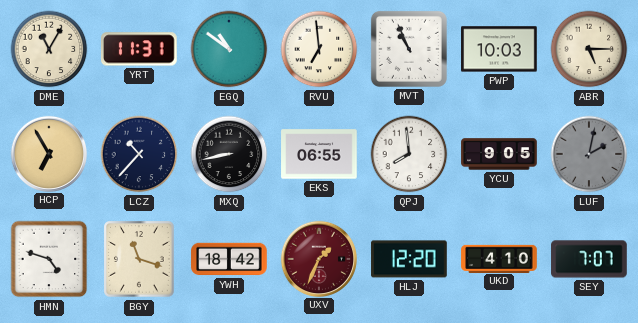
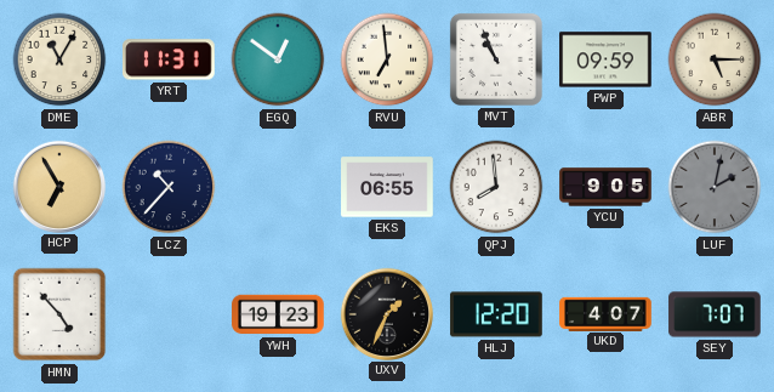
EGQ: 10:51 -> 12:51 (278, 59)
PWP: 10:03 -> 09:59 (605, 59)
MXQ: 8:43 -> none (229, 154)
HMN: 4:48 -> 4:53 (59, 314)
BGY: 11:18 -> none (139, 259)
YWH: 18:42 -> 19:23 (278, 314)
UXV dial: burgundy -> black (386, 313)
UKD: 4:10 -> 4:07 (605, 313)
